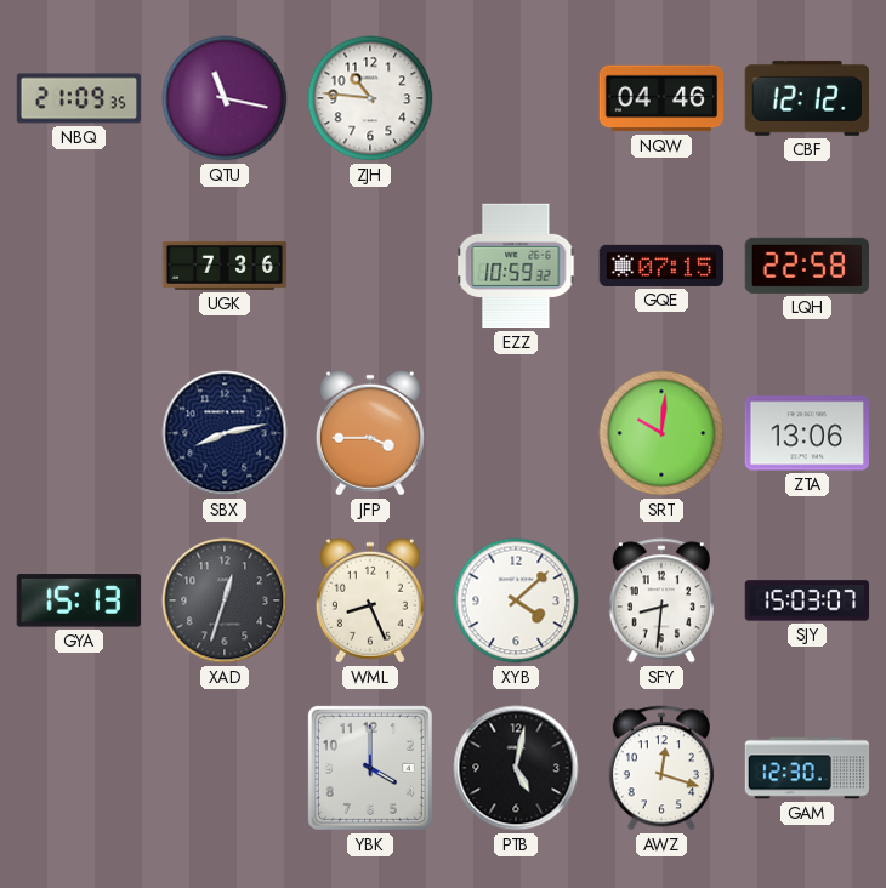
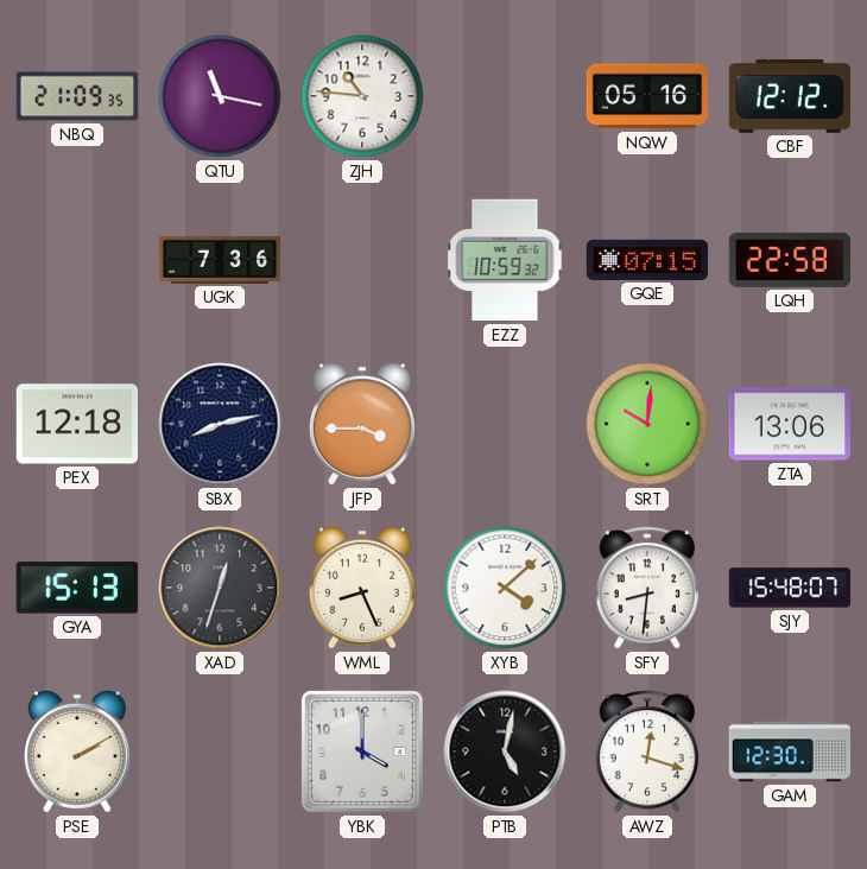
NQW: 04:46 -> 05:16 (647, 96)
PEX: none -> 12:18 (77, 424)
SJY: 15:03 -> 15:48 (790, 588)
PSE: none -> 2:10 (77, 751)
